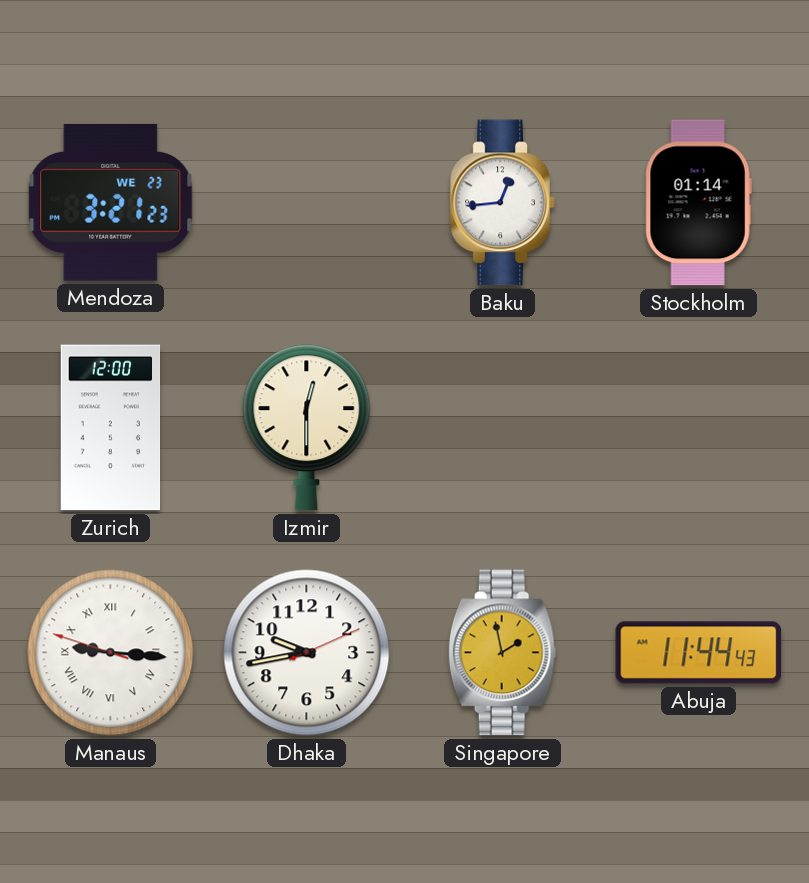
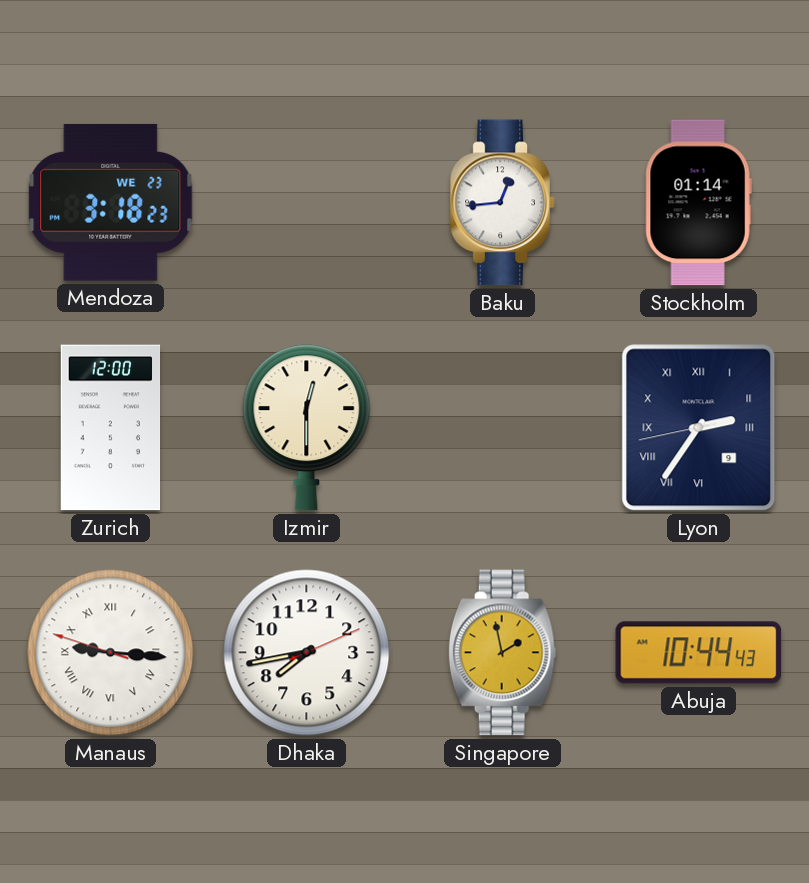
Mendoza: 3:21 -> 3:18 (111, 202)
Lyon: none -> 2:35 (699, 428)
Dhaka: 9:43 -> 7:43 (307, 653)
Abuja: 11:44 -> 10:44 (699, 653)
